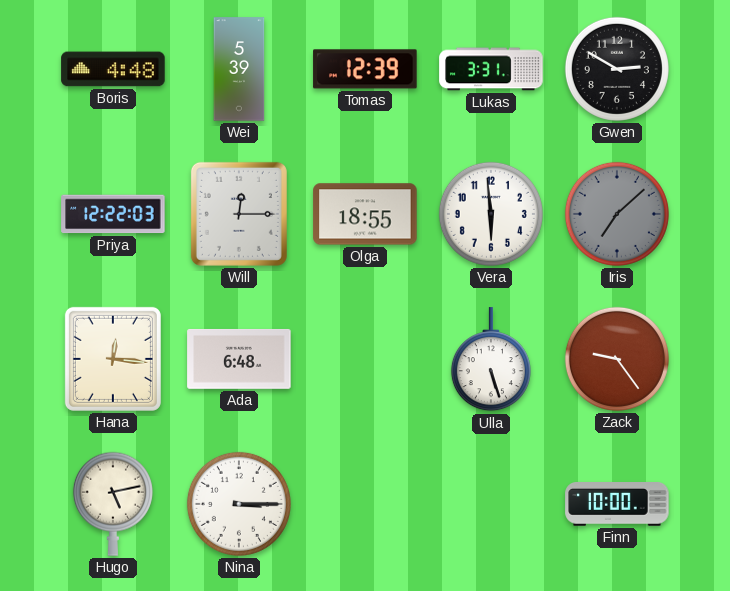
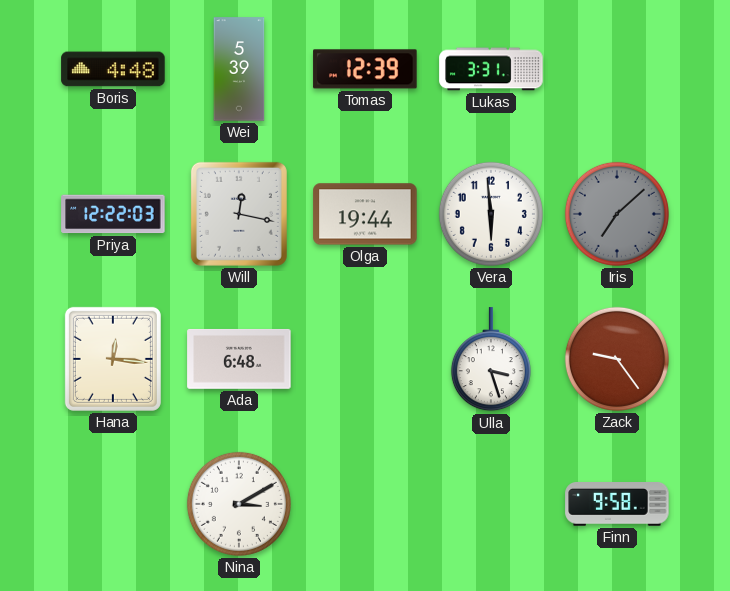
Gwen: 2:50 -> none (617, 69)
Will: 12:15 -> 12:17 (239, 214)
Olga: 18:55 -> 19:44 (365, 214)
Ulla: 5:27 -> 3:27 (491, 360)
Hugo: 5:13 -> none (113, 504)
Nina: 3:15 -> 3:10 (239, 504)
Finn: 10:00 -> 9:58 (617, 505)
